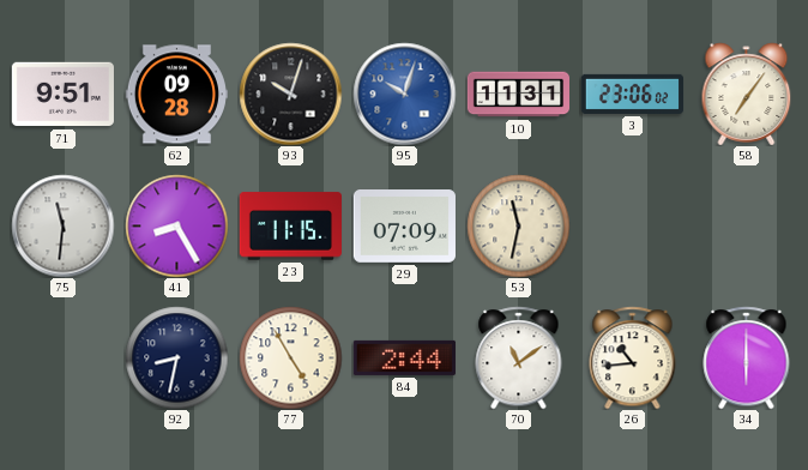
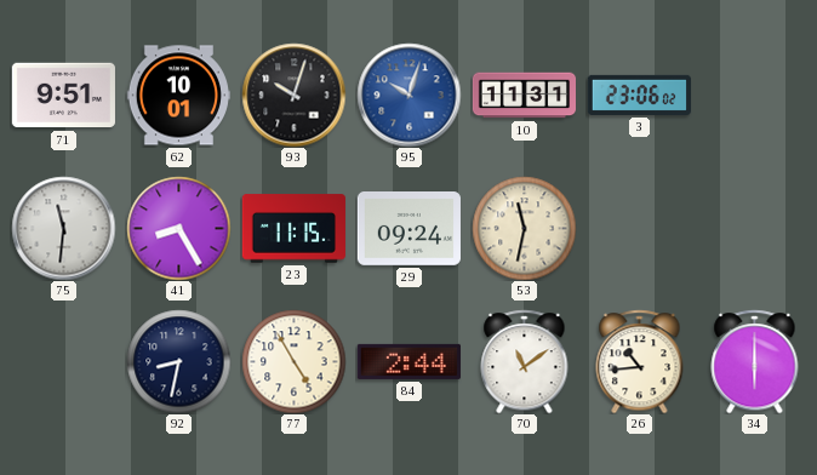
62: 09:28 -> 10:01 (178, 96)
58: 7:06 -> none (747, 94)
29: 07:09 -> 09:24 (408, 229)
